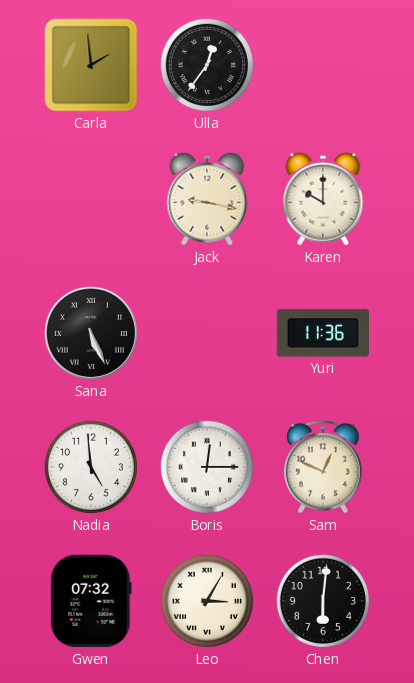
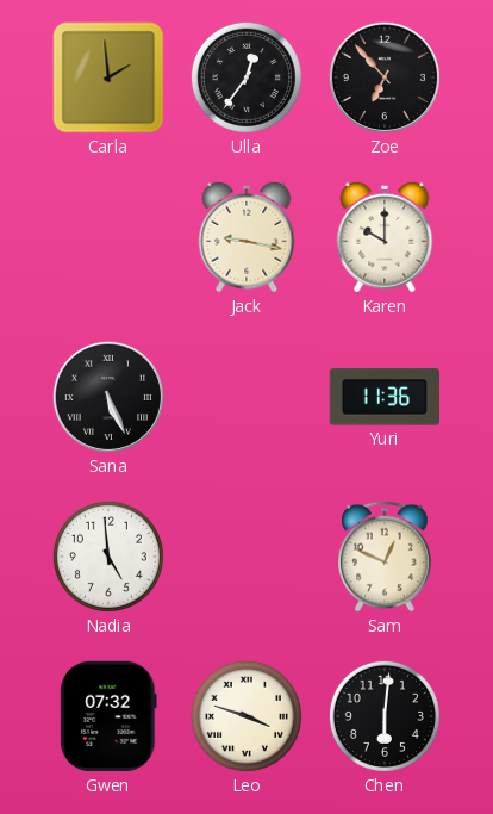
Zoe: none -> 6:53 (385, 77)
Boris: 12:15 -> none (207, 467)
Leo: 3:05 -> 3:48 (246, 716)
